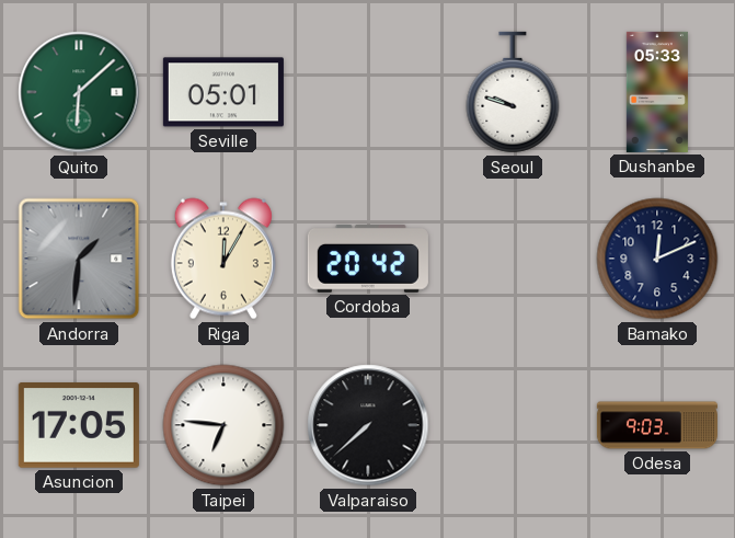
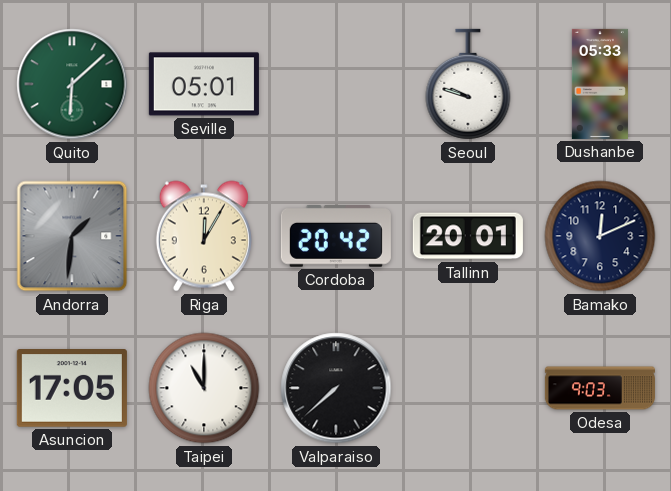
Tallinn: none -> 20:01 (468, 236)
Taipei: 6:46 -> 11:00 (204, 388)
